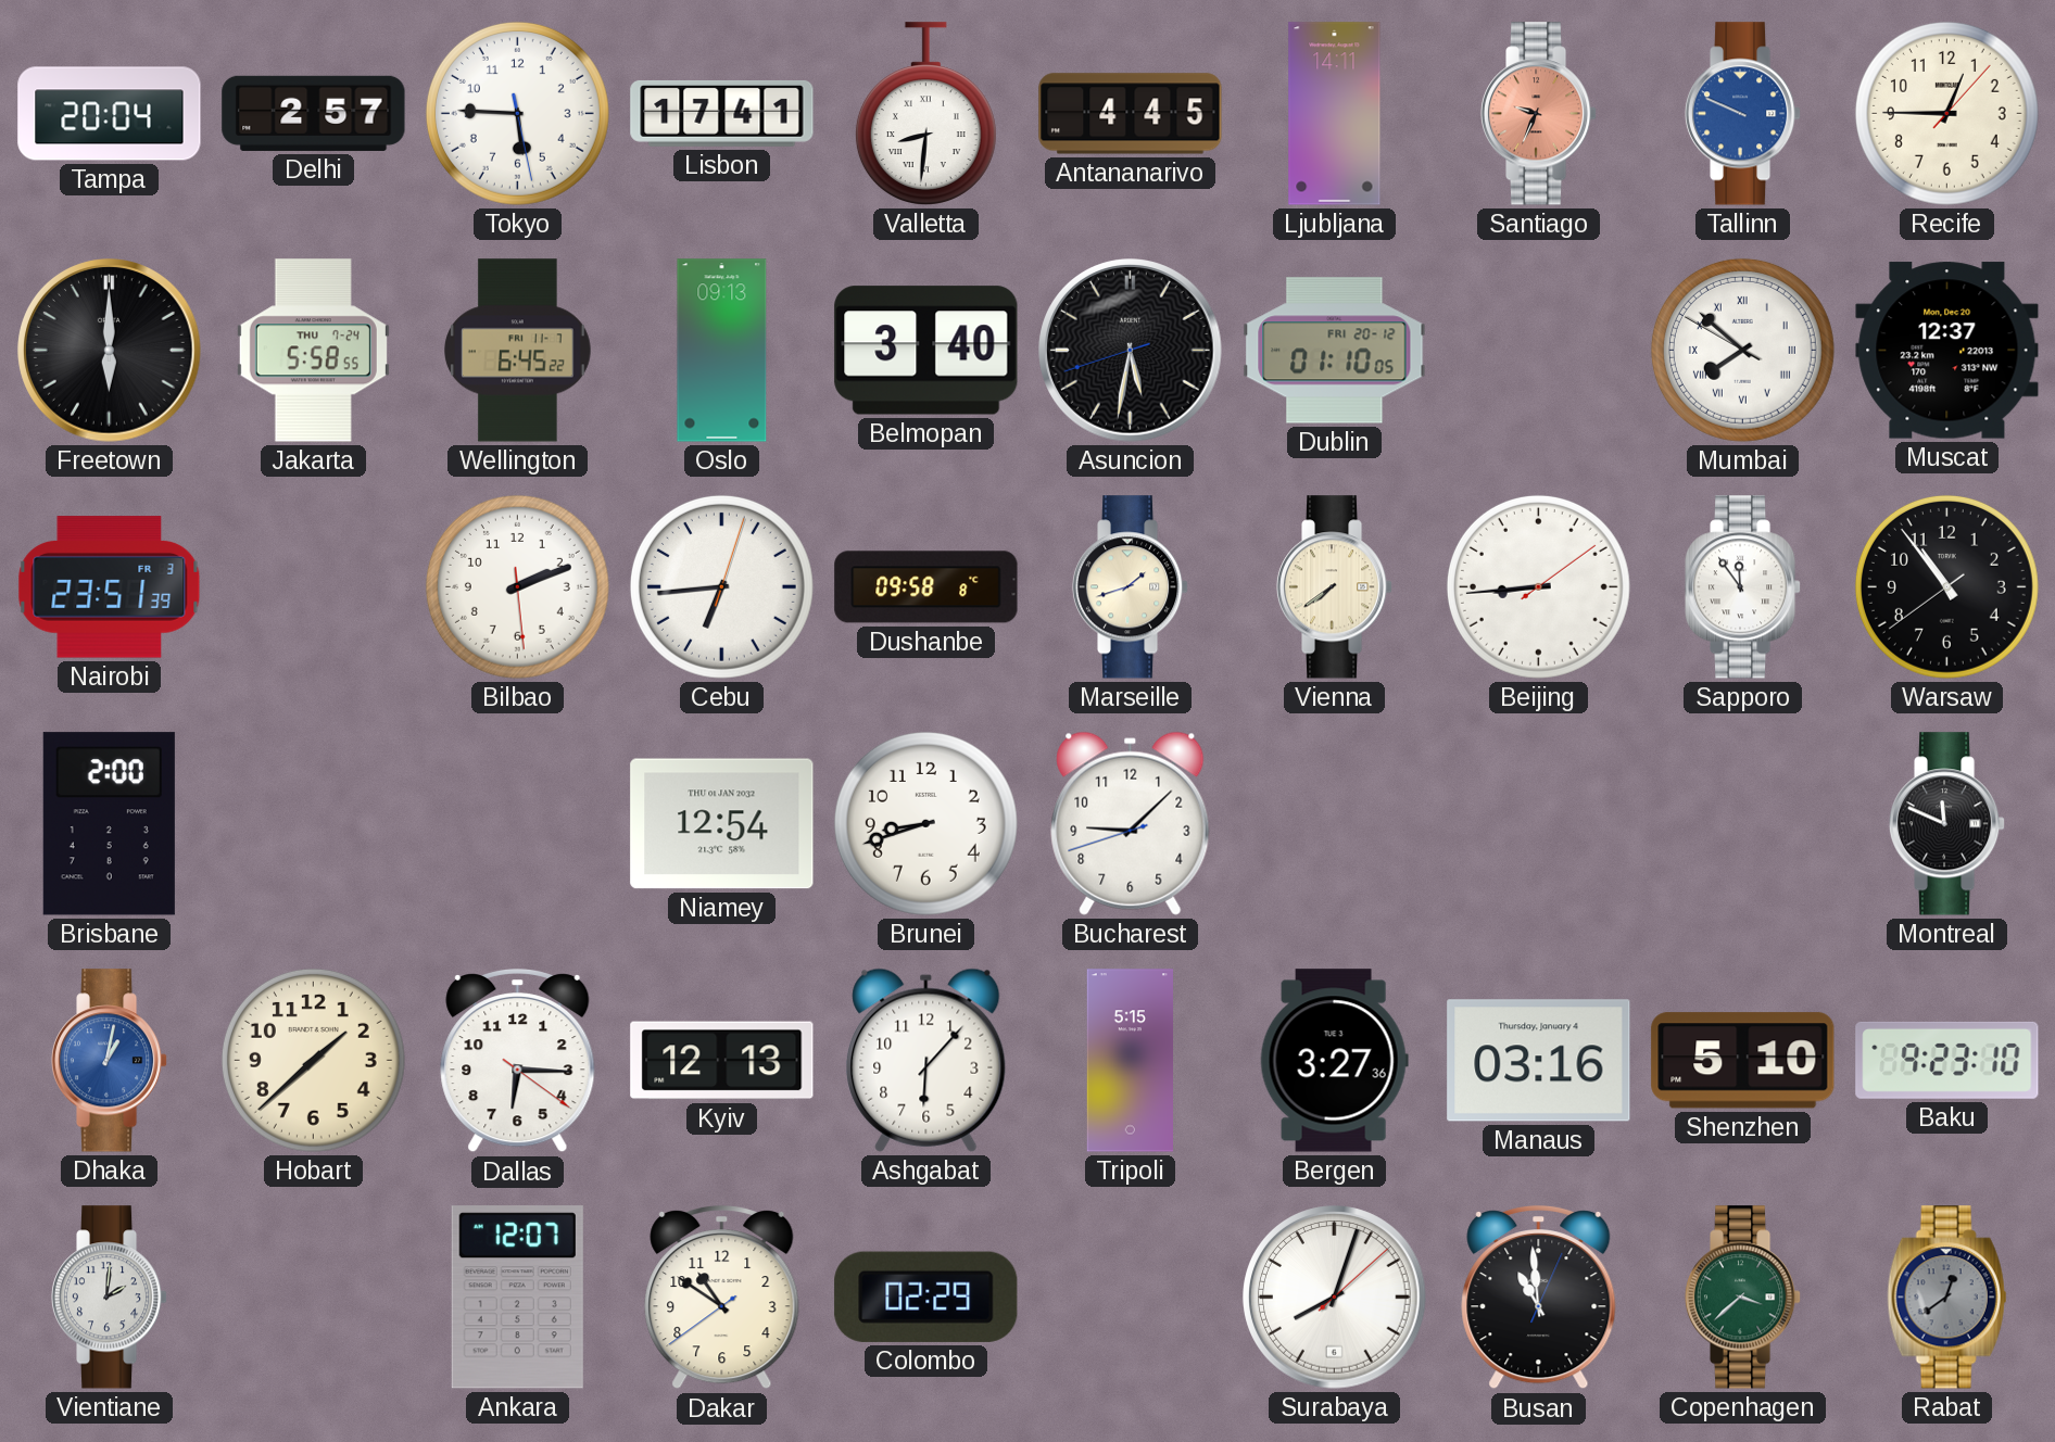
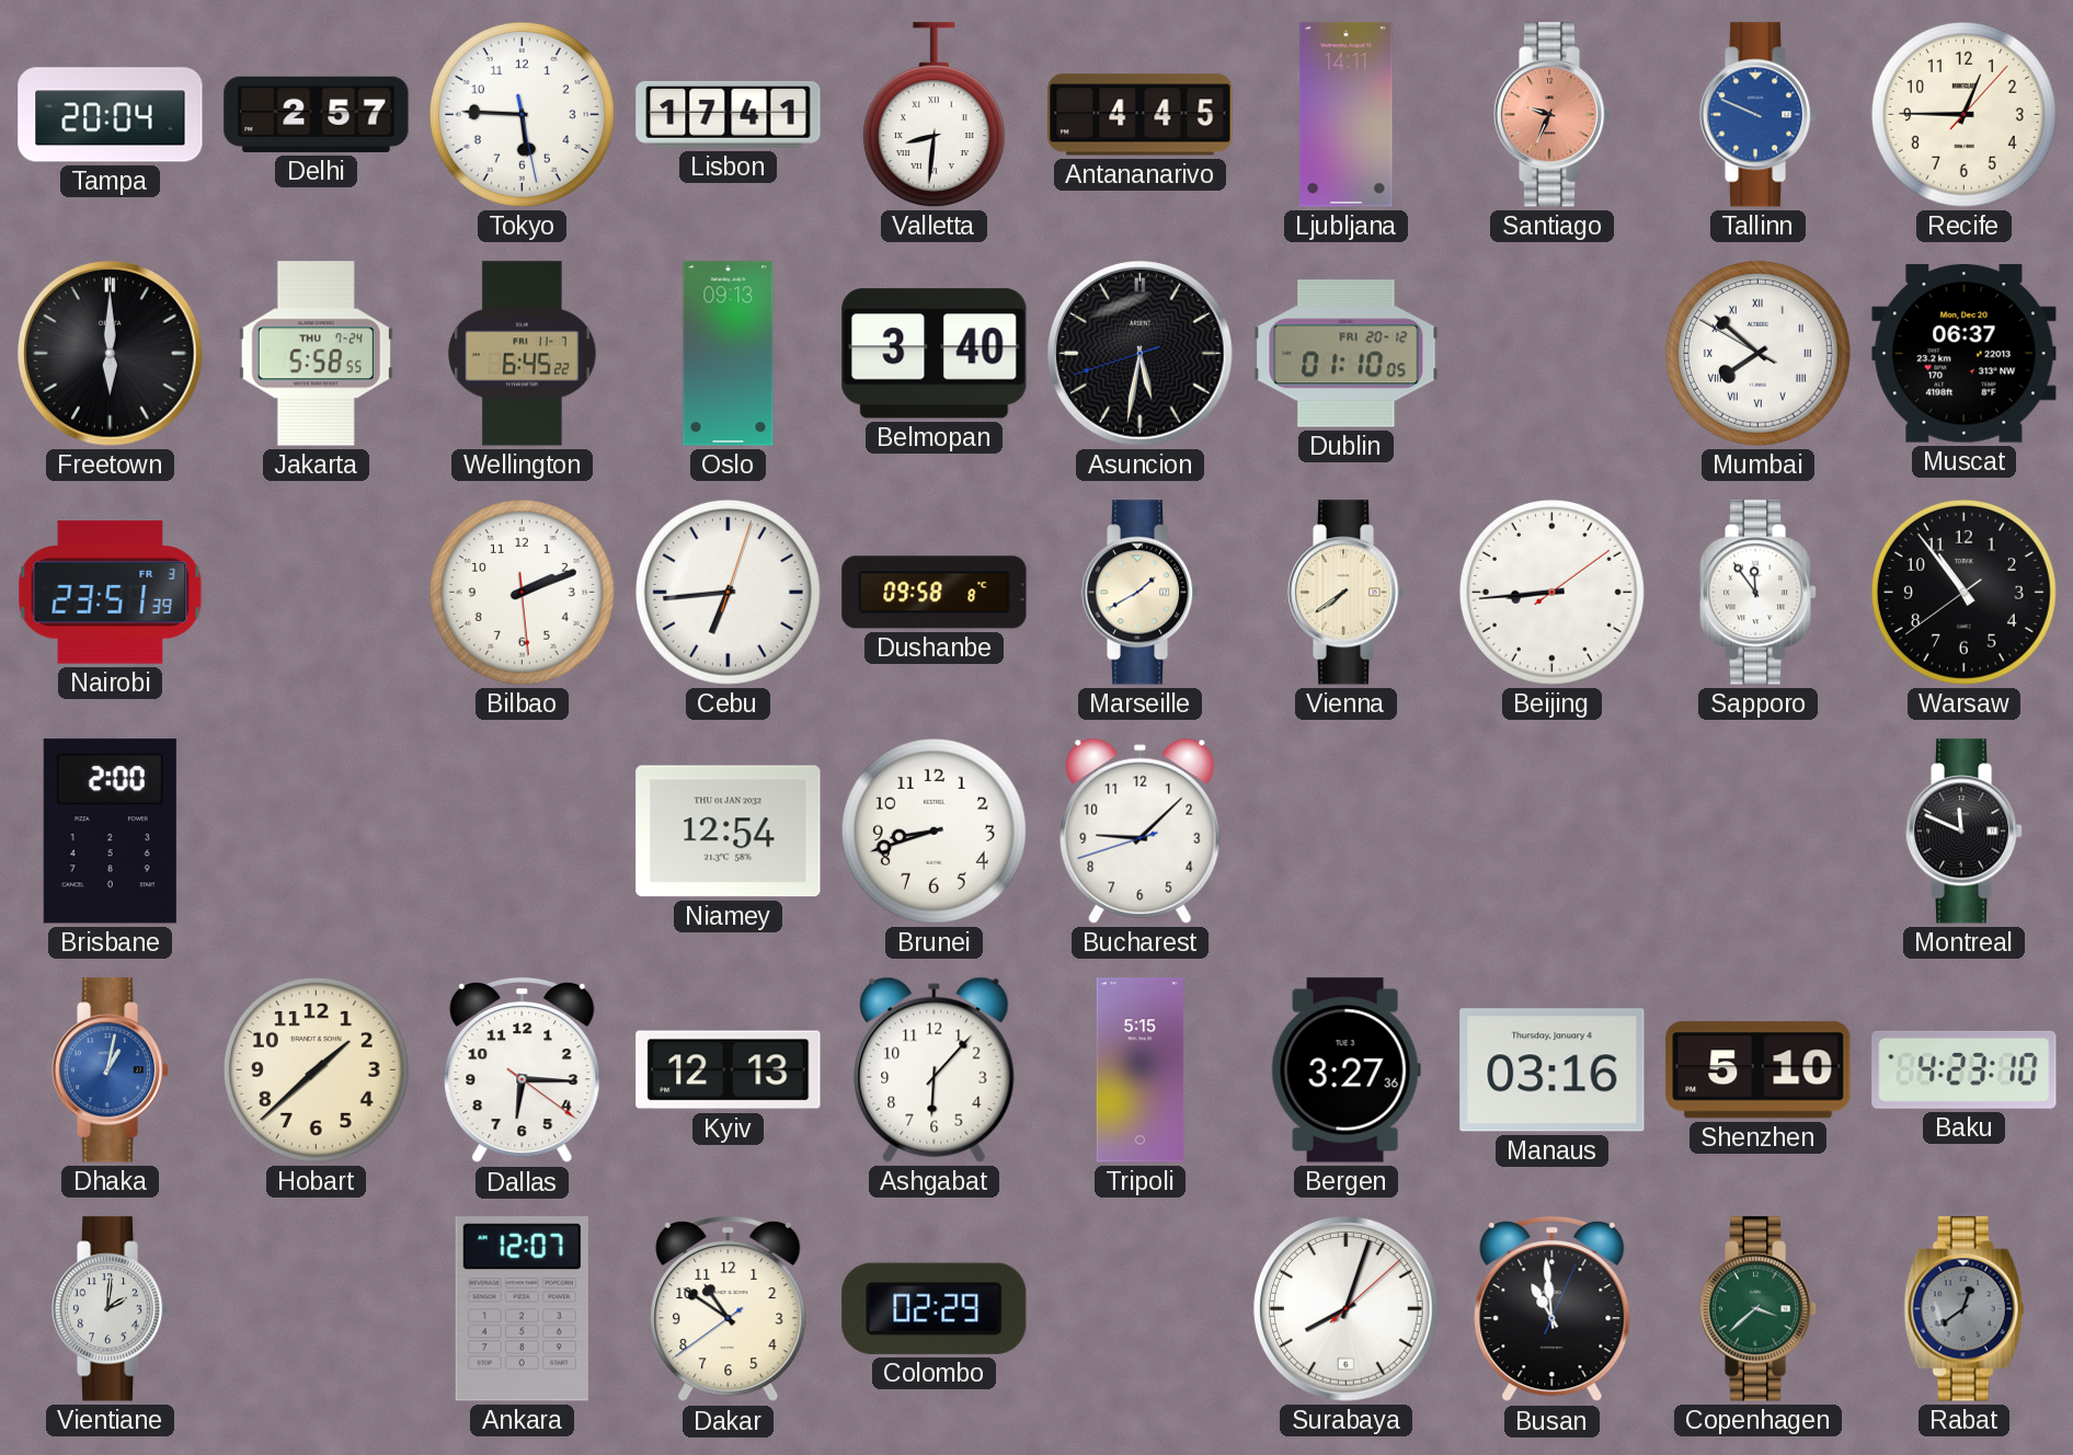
Muscat: 12:37 -> 06:37 (1965, 354)
Marseille: 1:42 -> 1:40 (1141, 593)
Baku: 9:23 -> 4:23 (1965, 1069)
